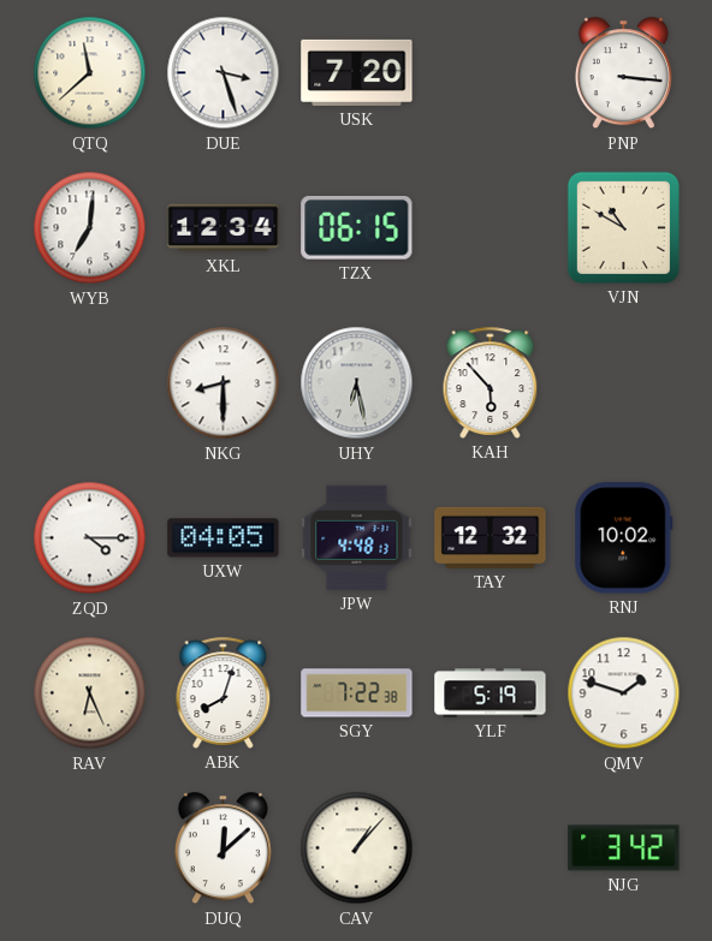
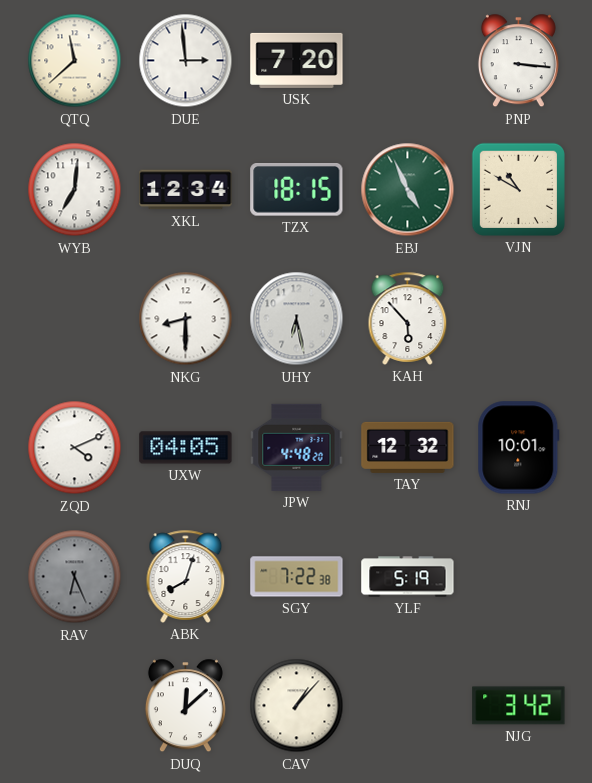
DUE: 3:27 -> 2:59 (186, 61)
TZX: 06:15 -> 18:15 (297, 190)
EBJ: none -> 4:56 (408, 190)
ZQD: 4:15 -> 4:11 (75, 448)
JPW: 4:48:13 -> 4:48:20 (297, 447)
RNJ: 10:02 -> 10:01 (519, 448)
RAV dial: cream -> grey (75, 577)
QMV: 1:48 -> none (624, 693)
